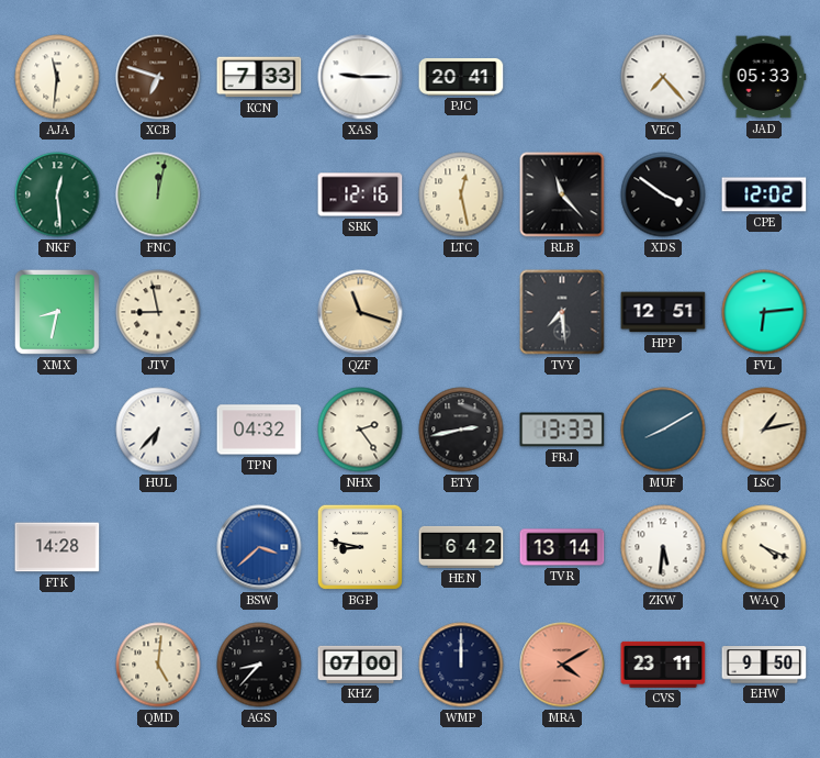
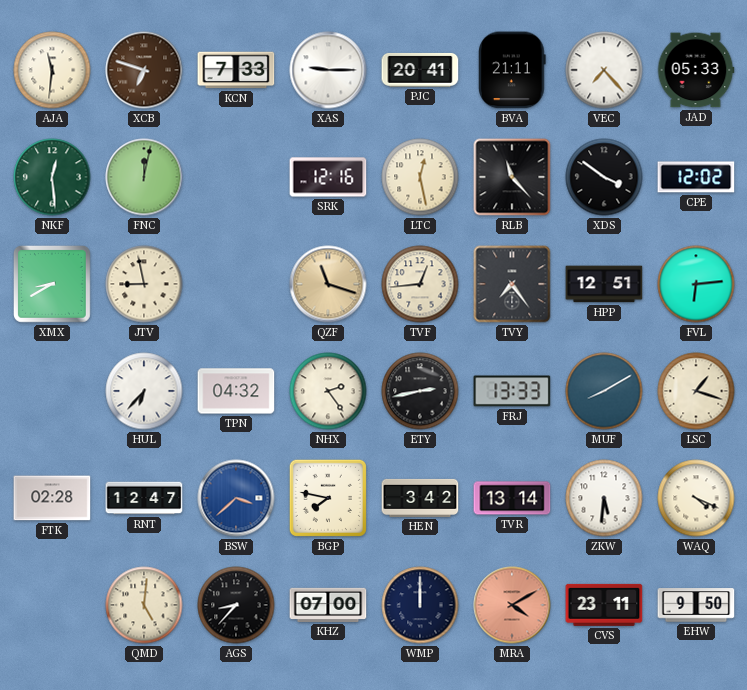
BVA: none -> 21:11 (513, 70)
XMX: 8:32 -> 8:40 (53, 285)
TVF: none -> 12:44 (420, 284)
TVY: 7:29 -> 7:24 (512, 284)
LSC: 1:13 -> 1:18 (696, 391)
FTK: 14:28 -> 02:28 (52, 498)
RNT: none -> 12:47 (144, 498)
BGP: 8:47 -> 7:47 (328, 498)
HEN: 6:42 -> 3:42 (420, 498)
